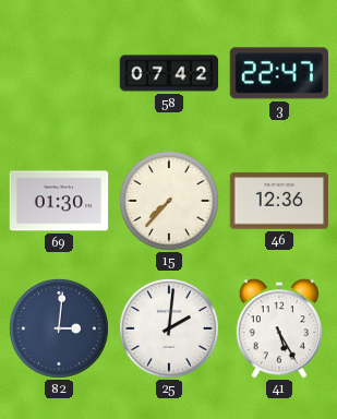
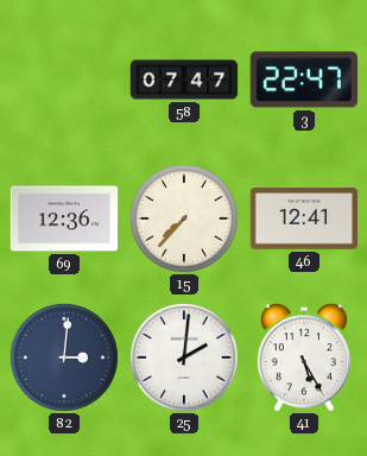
58: 07:42 -> 07:47 (184, 80)
69: 01:30 -> 12:36 (64, 218)
46: 12:36 -> 12:41 (304, 218)
